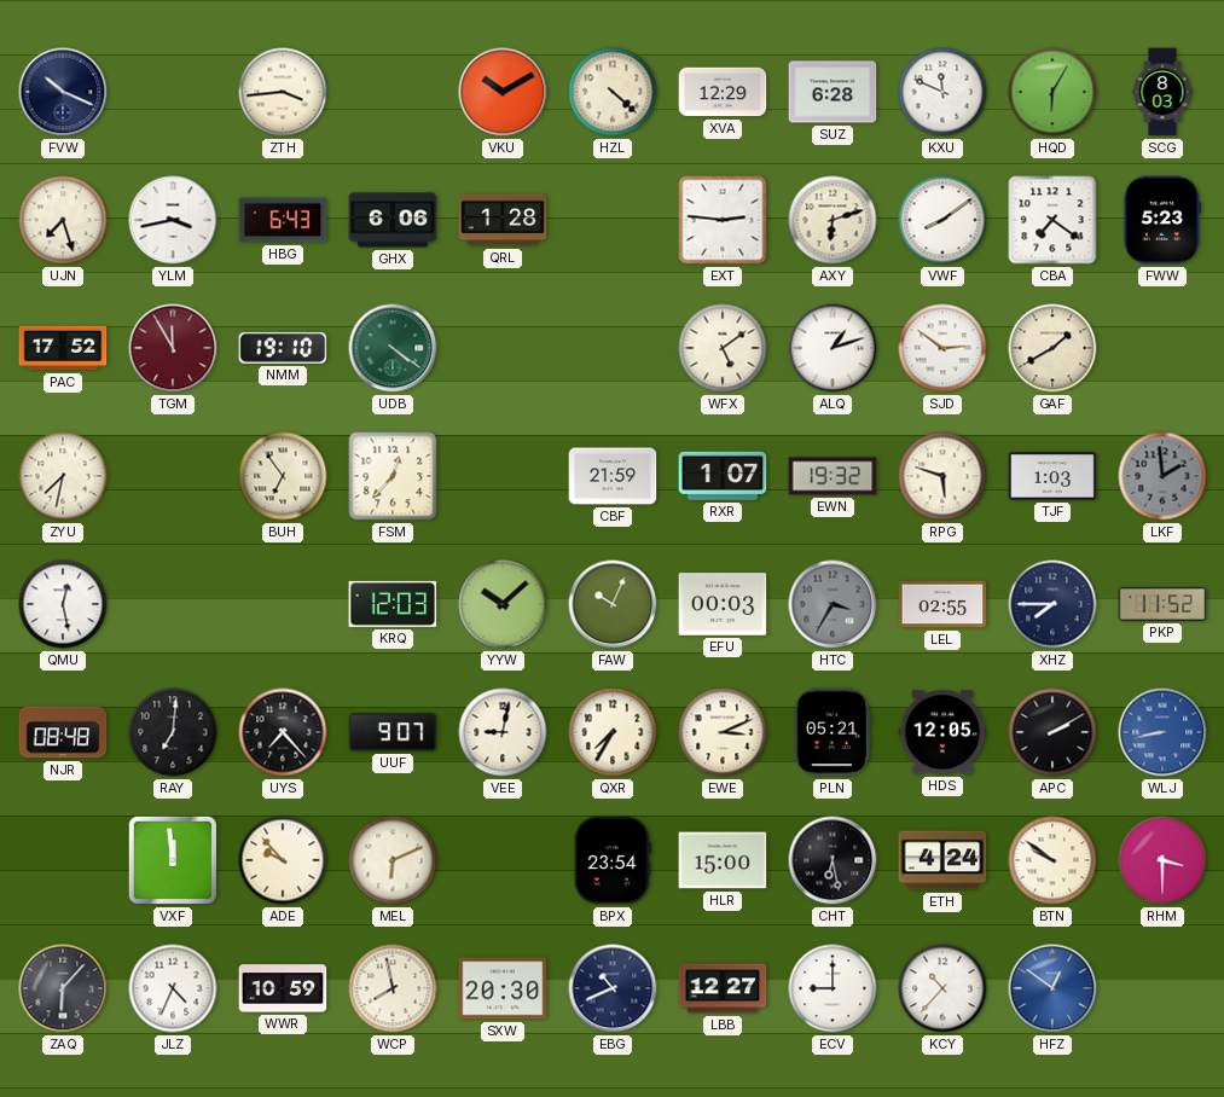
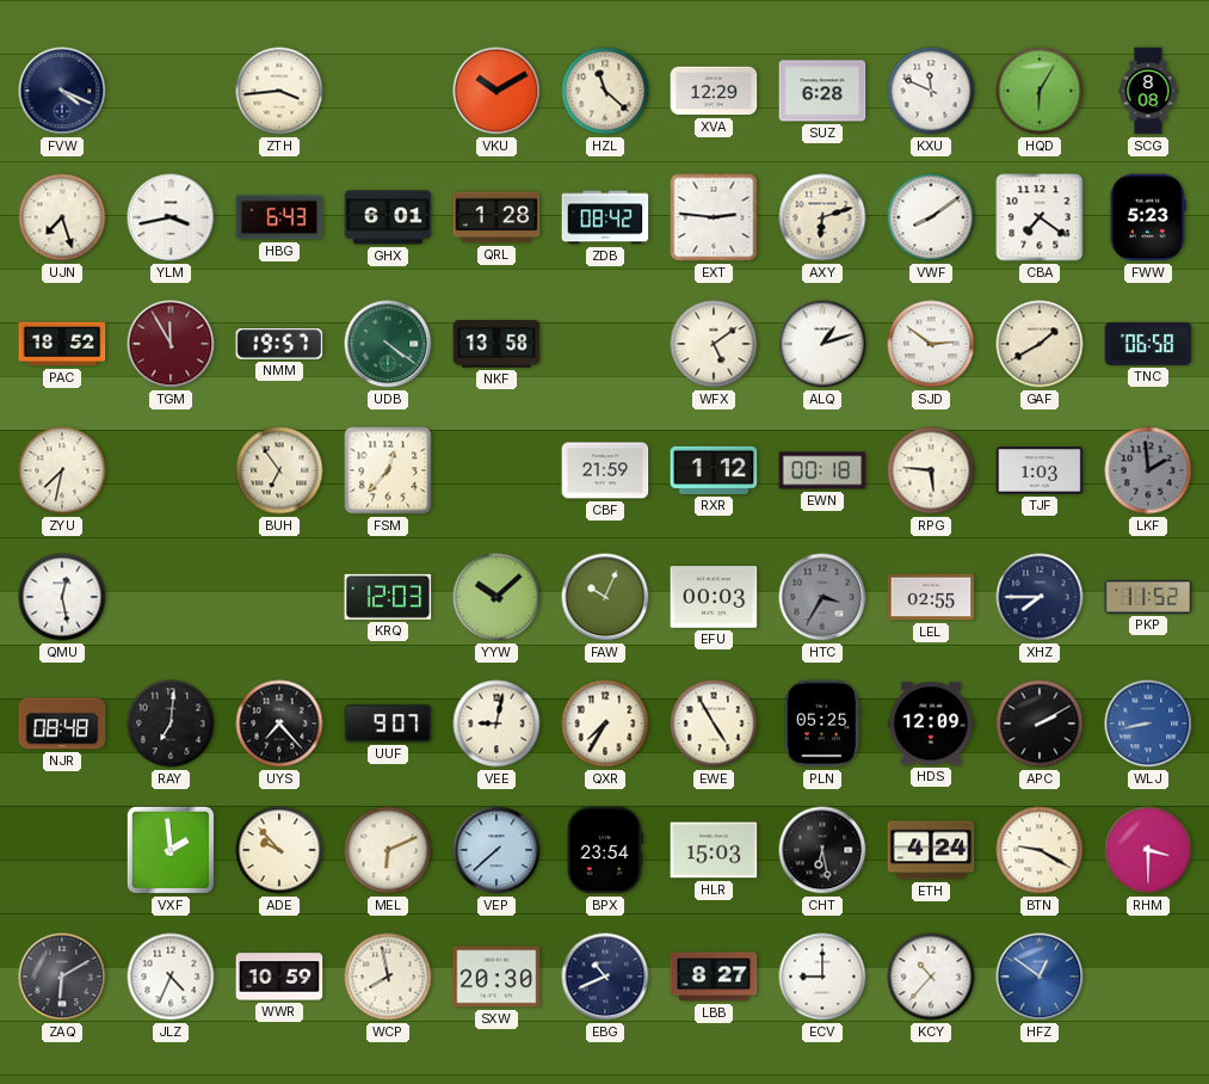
FVW: 10:19 -> 4:19 (62, 91)
HZL: 4:22 -> 11:22 (605, 91)
SCG: 8:03 -> 8:08 (1148, 91)
GHX: 6:06 -> 6:01 (388, 217)
ZDB: none -> 08:42 (605, 217)
PAC: 17:52 -> 18:52 (62, 344)
NMM: 19:10 -> 19:57 (279, 345)
NKF: none -> 13:58 (496, 344)
TNC: none -> 06:58 (1148, 344)
RXR: 1:07 -> 1:12 (714, 470)
EWN: 19:32 -> 00:18 (822, 470)
RPG: 5:48 -> 5:46 (931, 470)
EWE: 3:11 -> 4:55 (714, 723)
PLN: 05:21 -> 05:25 (821, 723)
HDS: 12:05 -> 12:09 (931, 723)
VXF: 11:59 -> 1:59 (171, 850)
VEP: none -> 7:38 (496, 850)
HLR: 15:00 -> 15:03 (714, 850)
BTN: 9:51 -> 9:20 (1040, 850)
ZAQ: 6:07 -> 6:10 (62, 977)
LBB: 12:27 -> 8:27 (714, 977)
